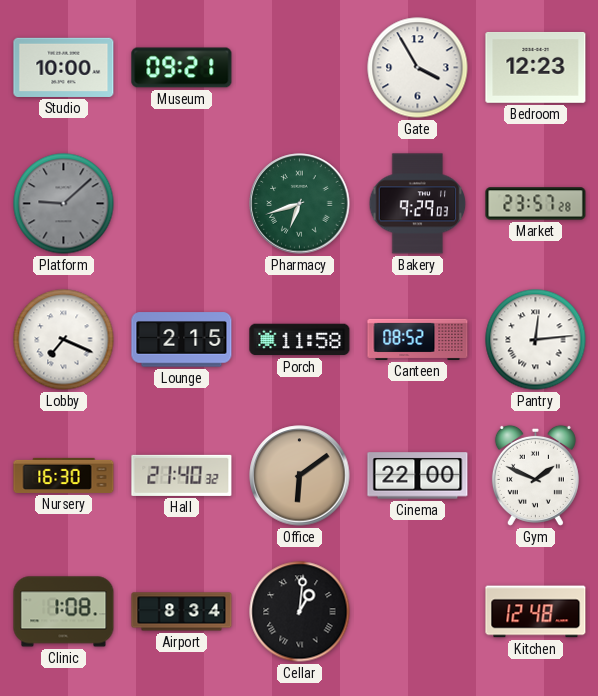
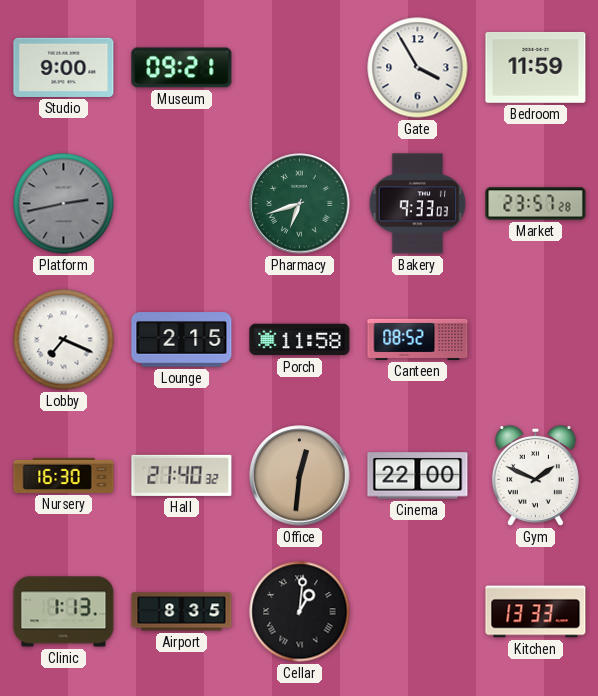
Studio: 10:00 -> 9:00 (64, 67)
Bedroom: 12:23 -> 11:59 (536, 67)
Platform: 9:08 -> 2:43 (64, 204)
Bakery: 9:29 -> 9:33 (418, 204)
Pantry: 12:14 -> none (536, 340)
Office: 6:09 -> 12:31 (300, 476)
Clinic: 1:08 -> 1:13 (64, 612)
Airport: 8:34 -> 8:35 (182, 612)
Kitchen: 12:48 -> 13:33 (536, 612)
